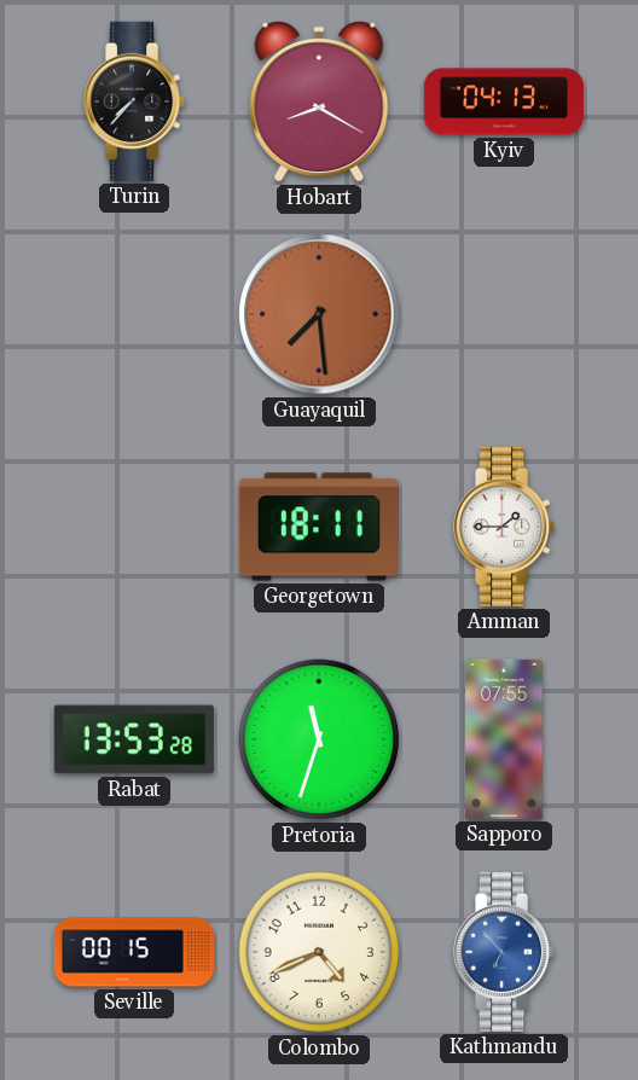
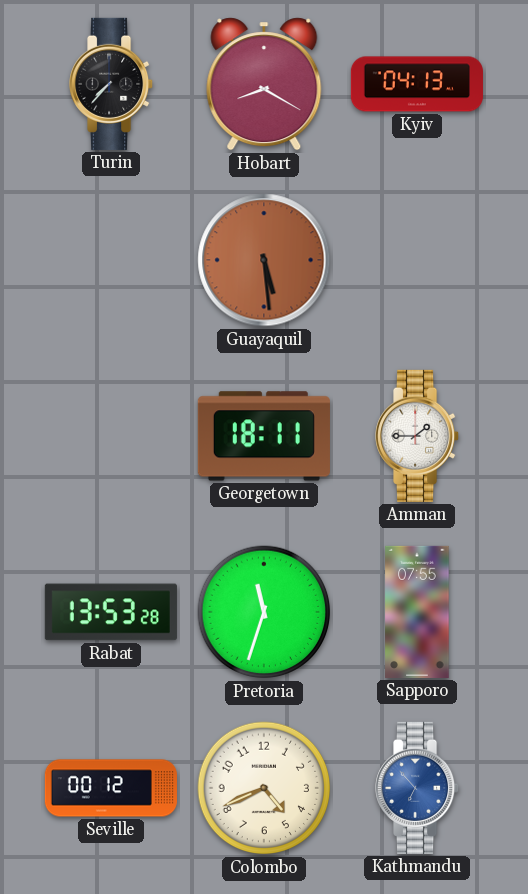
Guayaquil: 7:29 -> 5:29 (264, 260)
Seville: 00:15 -> 00:12 (111, 788)
